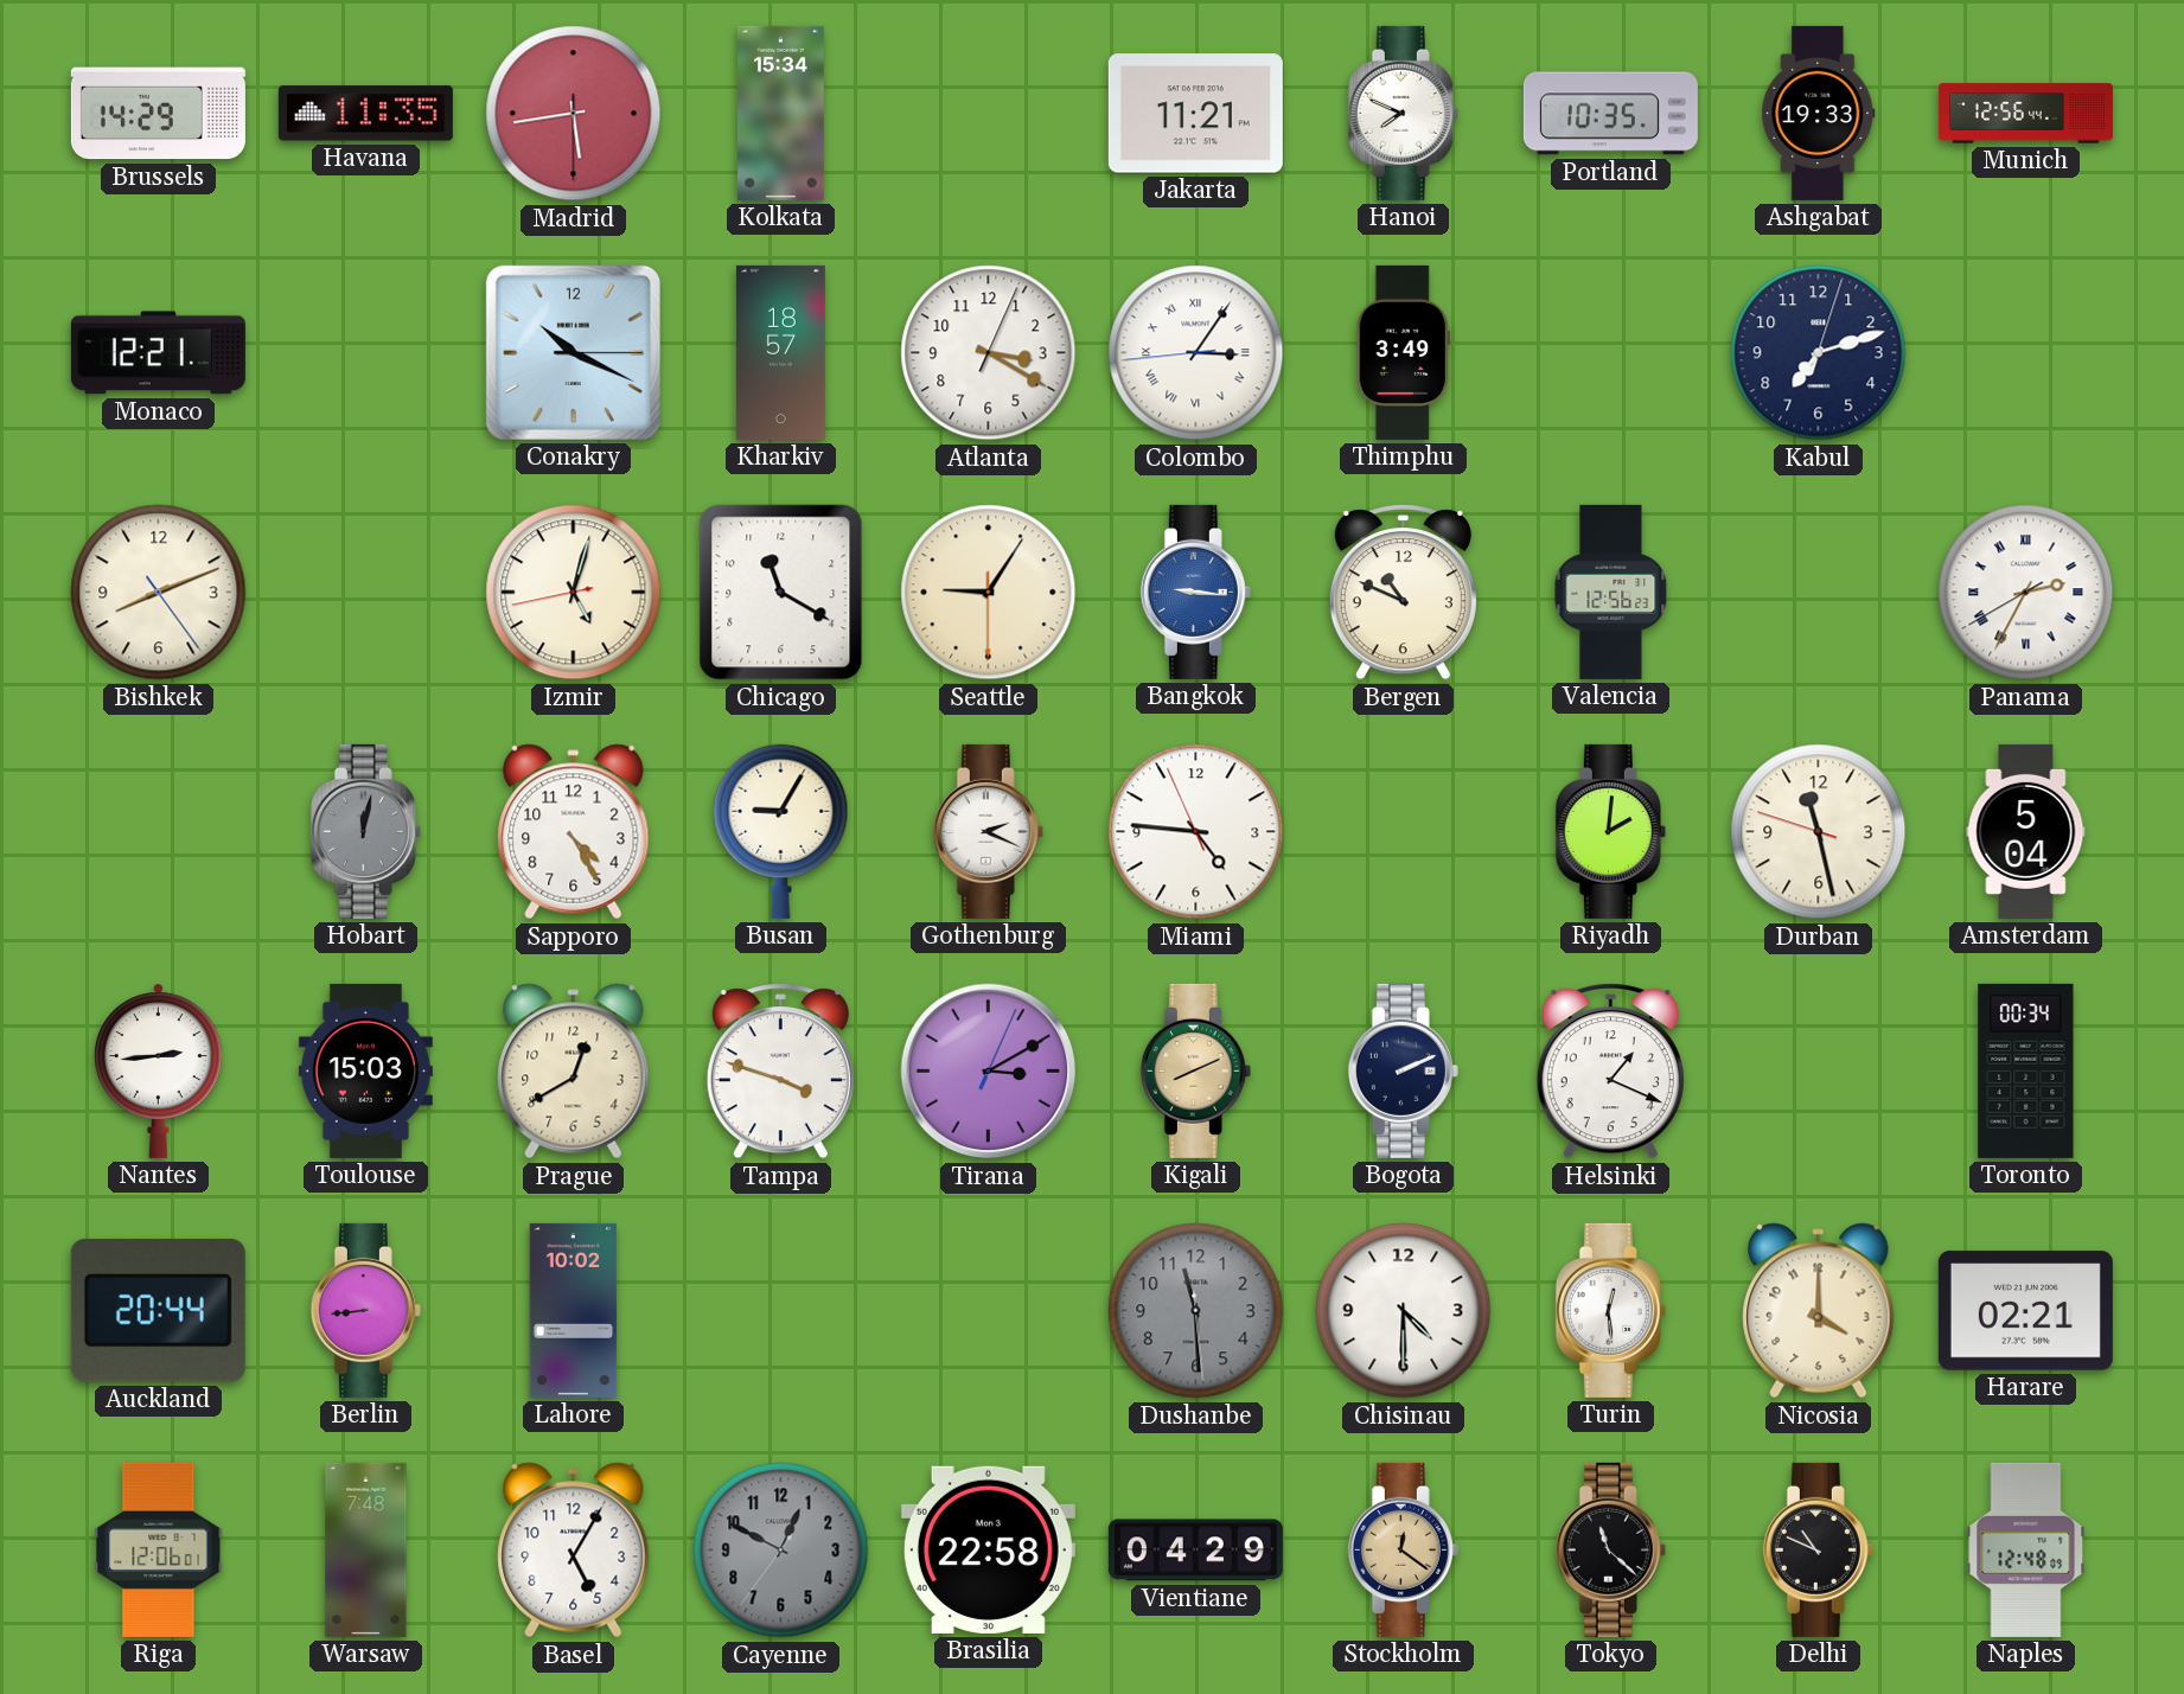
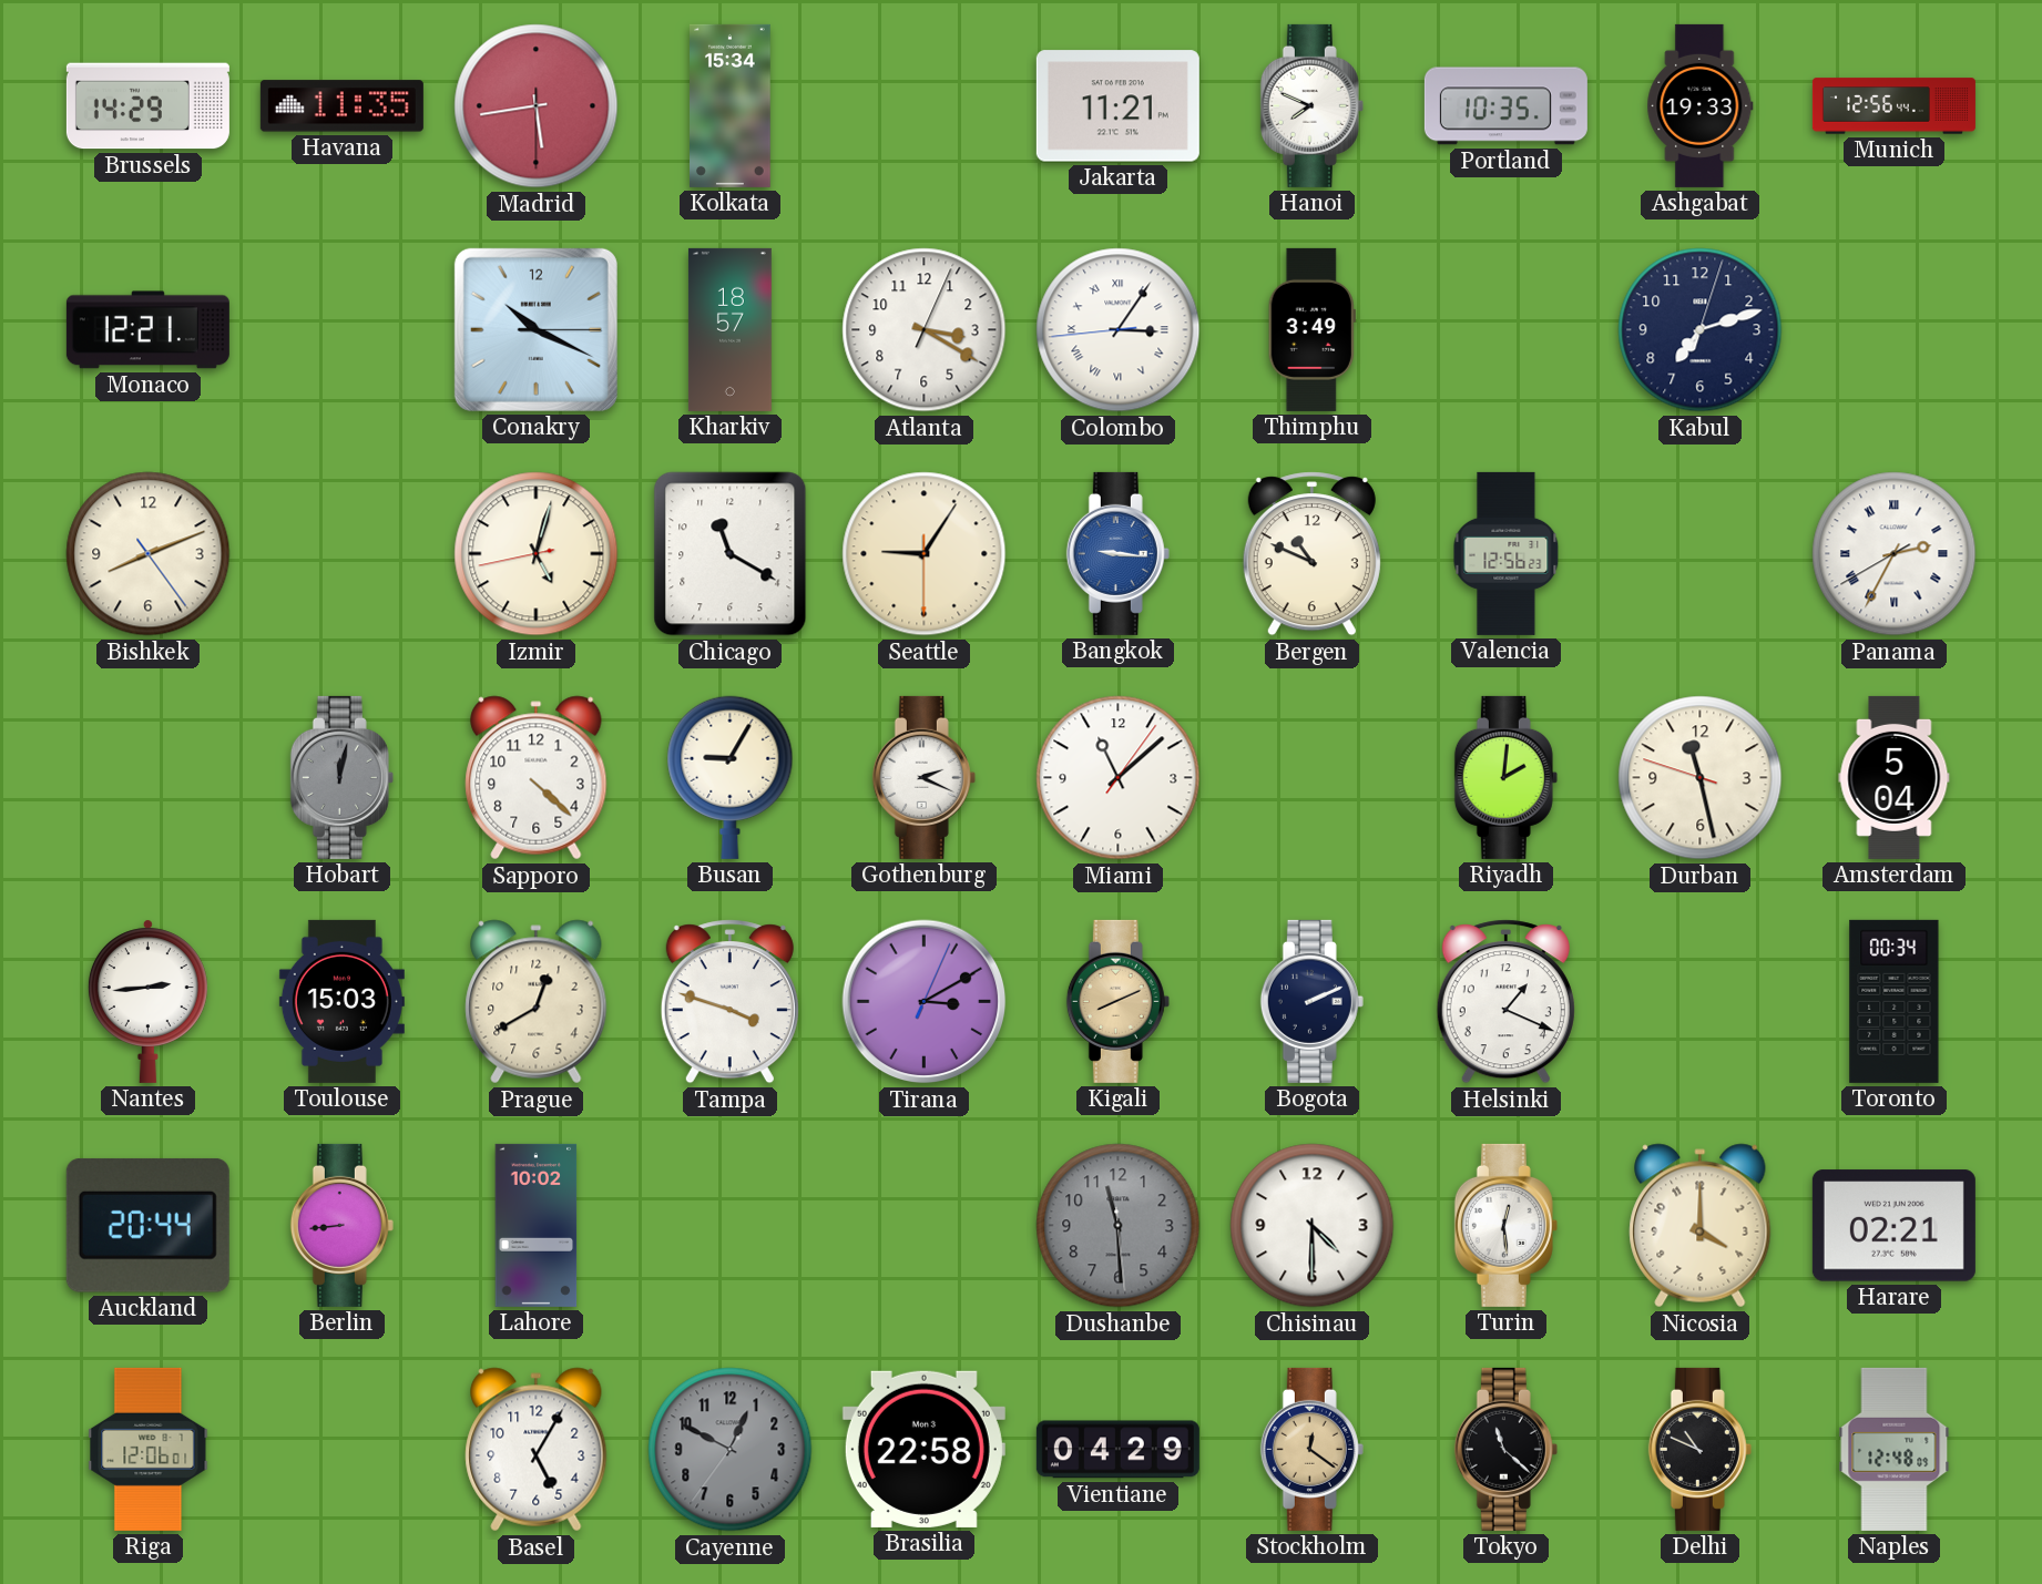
Sapporo: 4:25 -> 4:22 (537, 778)
Miami: 4:45 -> 11:08 (1119, 778)
Warsaw: 7:48 -> none (366, 1549)
